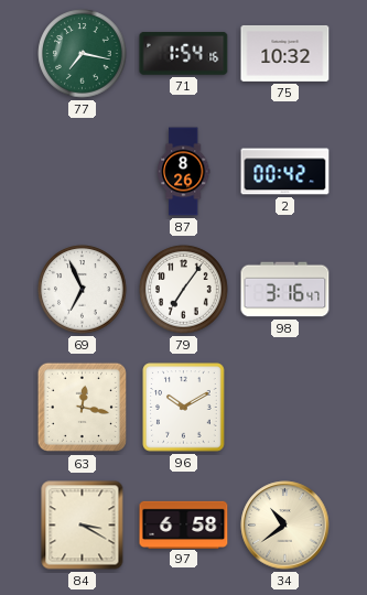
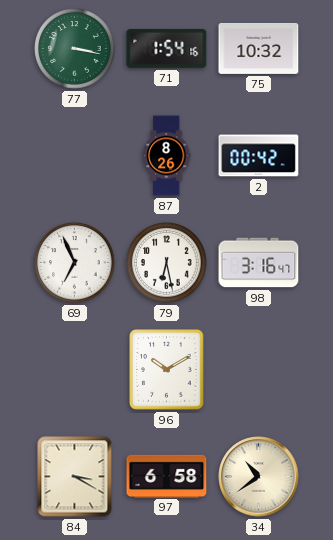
77: 7:17 -> 3:17 (75, 49)
79: 7:06 -> 6:28 (167, 263)
63: 12:17 -> none (83, 408)
